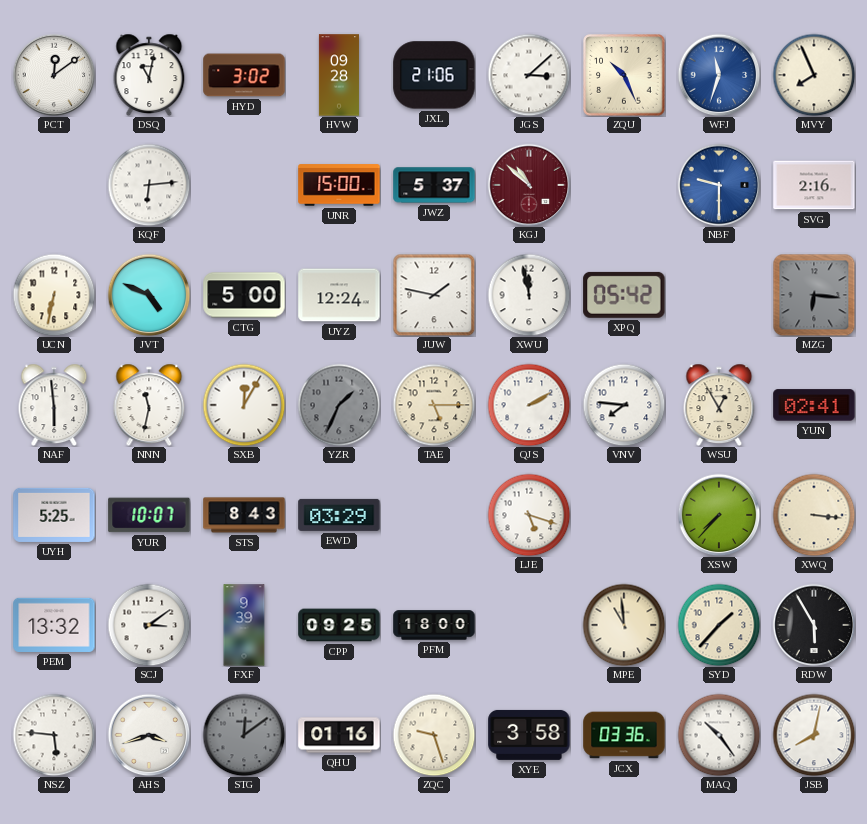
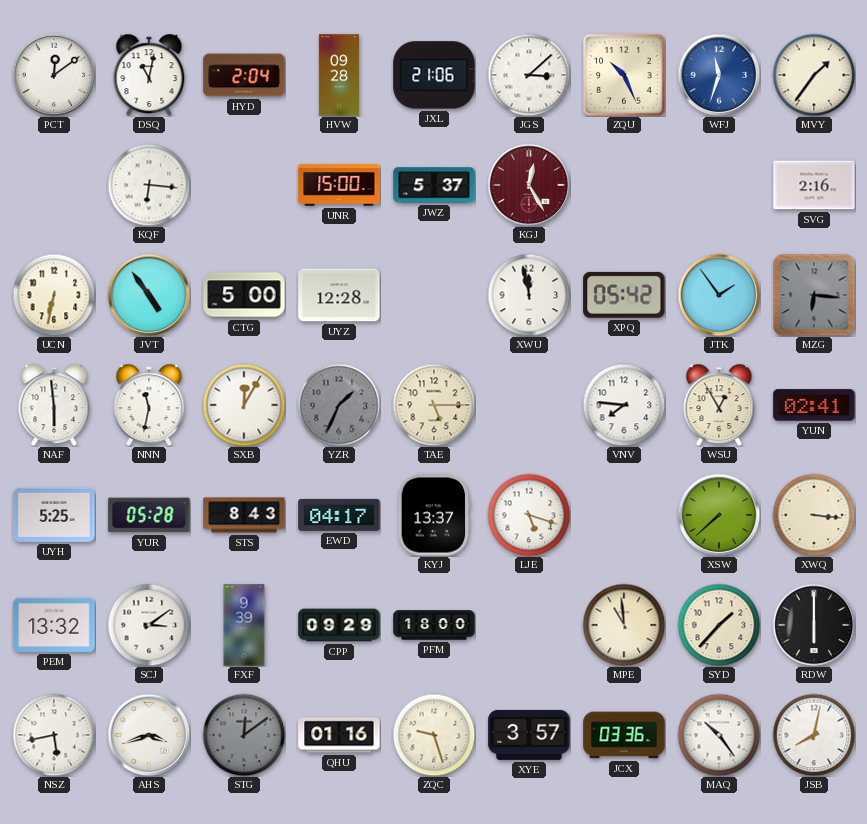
HYD: 3:02 -> 2:04 (244, 75)
MVY: 7:56 -> 1:36 (814, 75)
KQF: 6:14 -> 6:16 (149, 185)
KGJ: 10:52 -> 12:25 (529, 185)
NBF: 9:30 -> none (719, 185)
JVT: 4:49 -> 4:54 (149, 295)
UYZ: 12:24 -> 12:28 (339, 295)
JUW: 1:47 -> none (434, 295)
JTK: none -> 1:54 (719, 295)
QJS: 2:10 -> none (529, 405)
YUR: 10:07 -> 05:28 (149, 515)
EWD: 03:29 -> 04:17 (339, 515)
KYJ: none -> 13:37 (434, 515)
XSW: 7:37 -> 7:38 (719, 515)
CPP: 09:25 -> 09:29 (339, 625)
RDW: 5:55 -> 6:00 (814, 625)
NSZ: 5:46 -> 5:43 (54, 735)
XYE: 3:58 -> 3:57 (529, 735)
